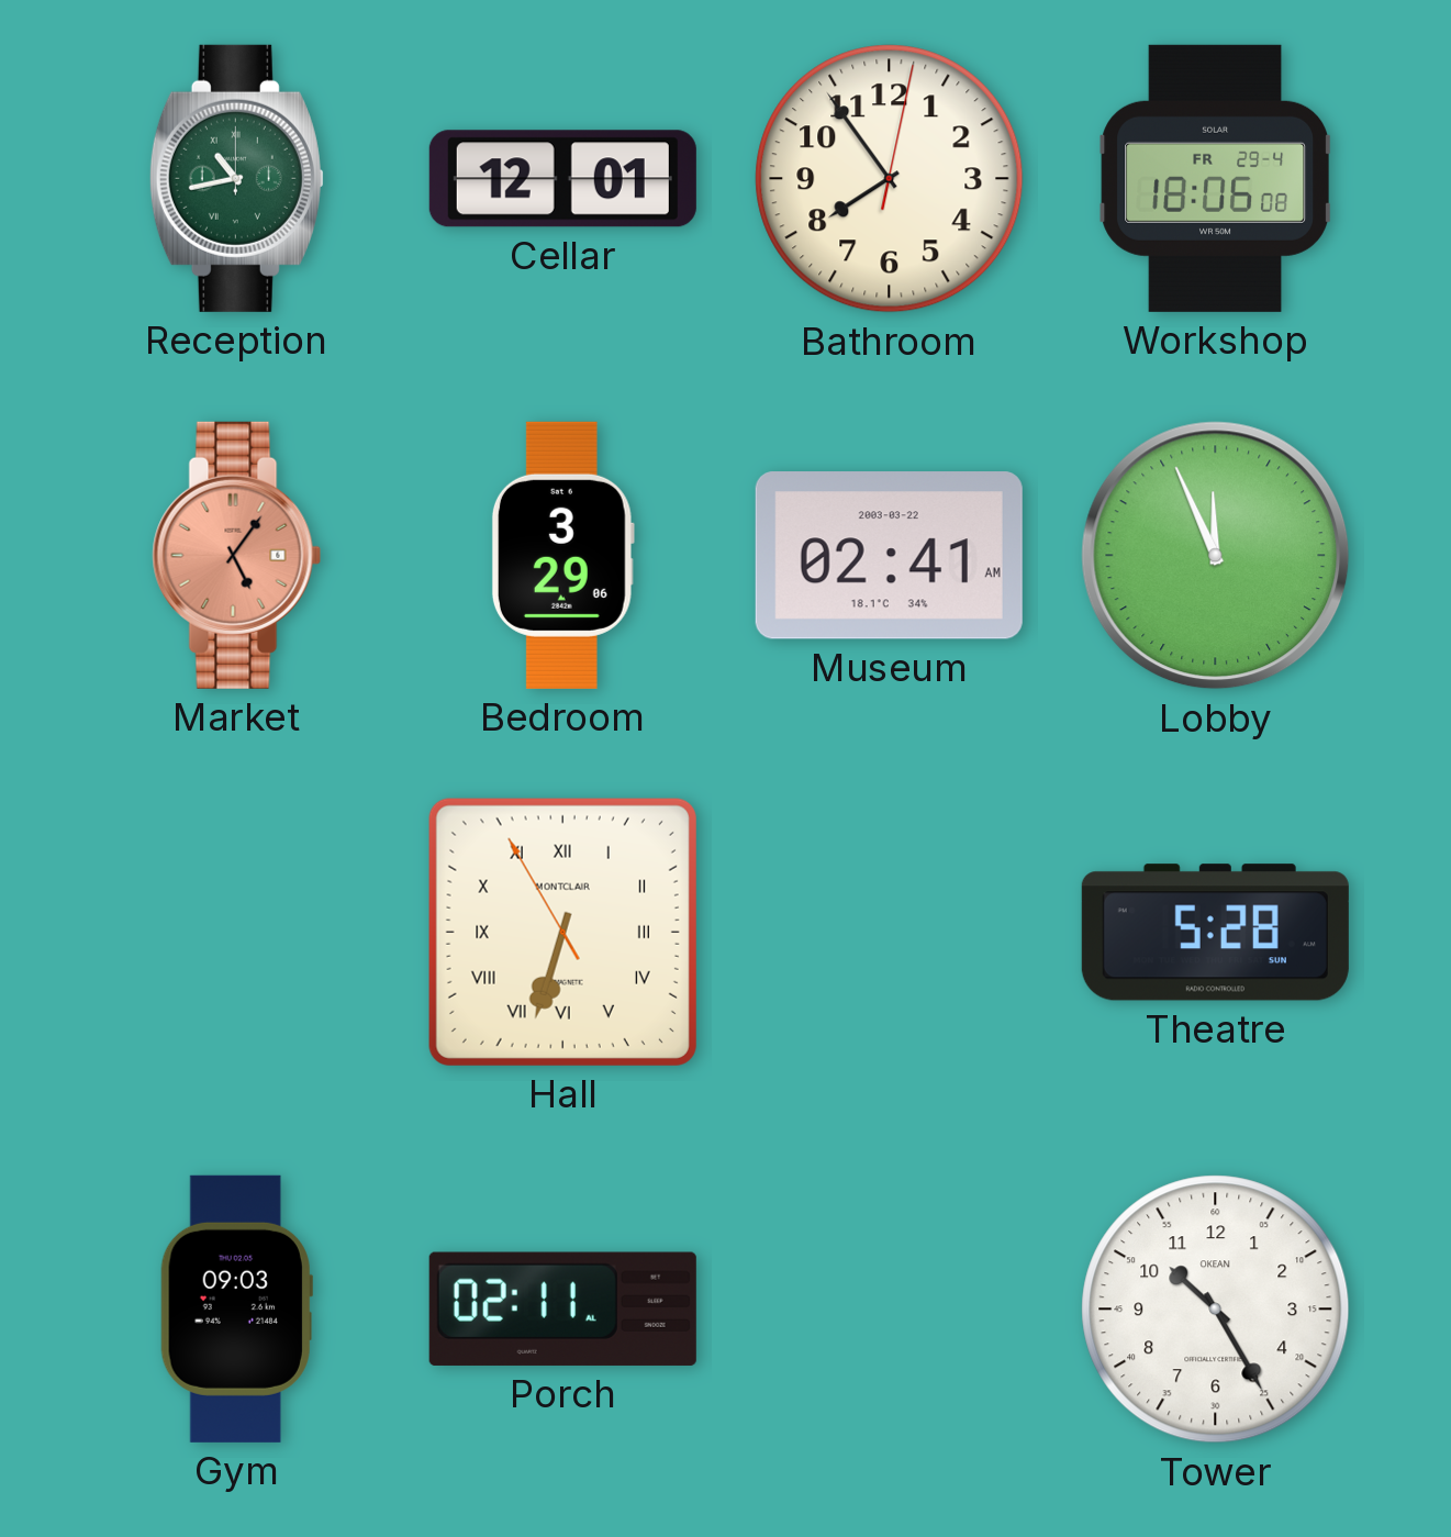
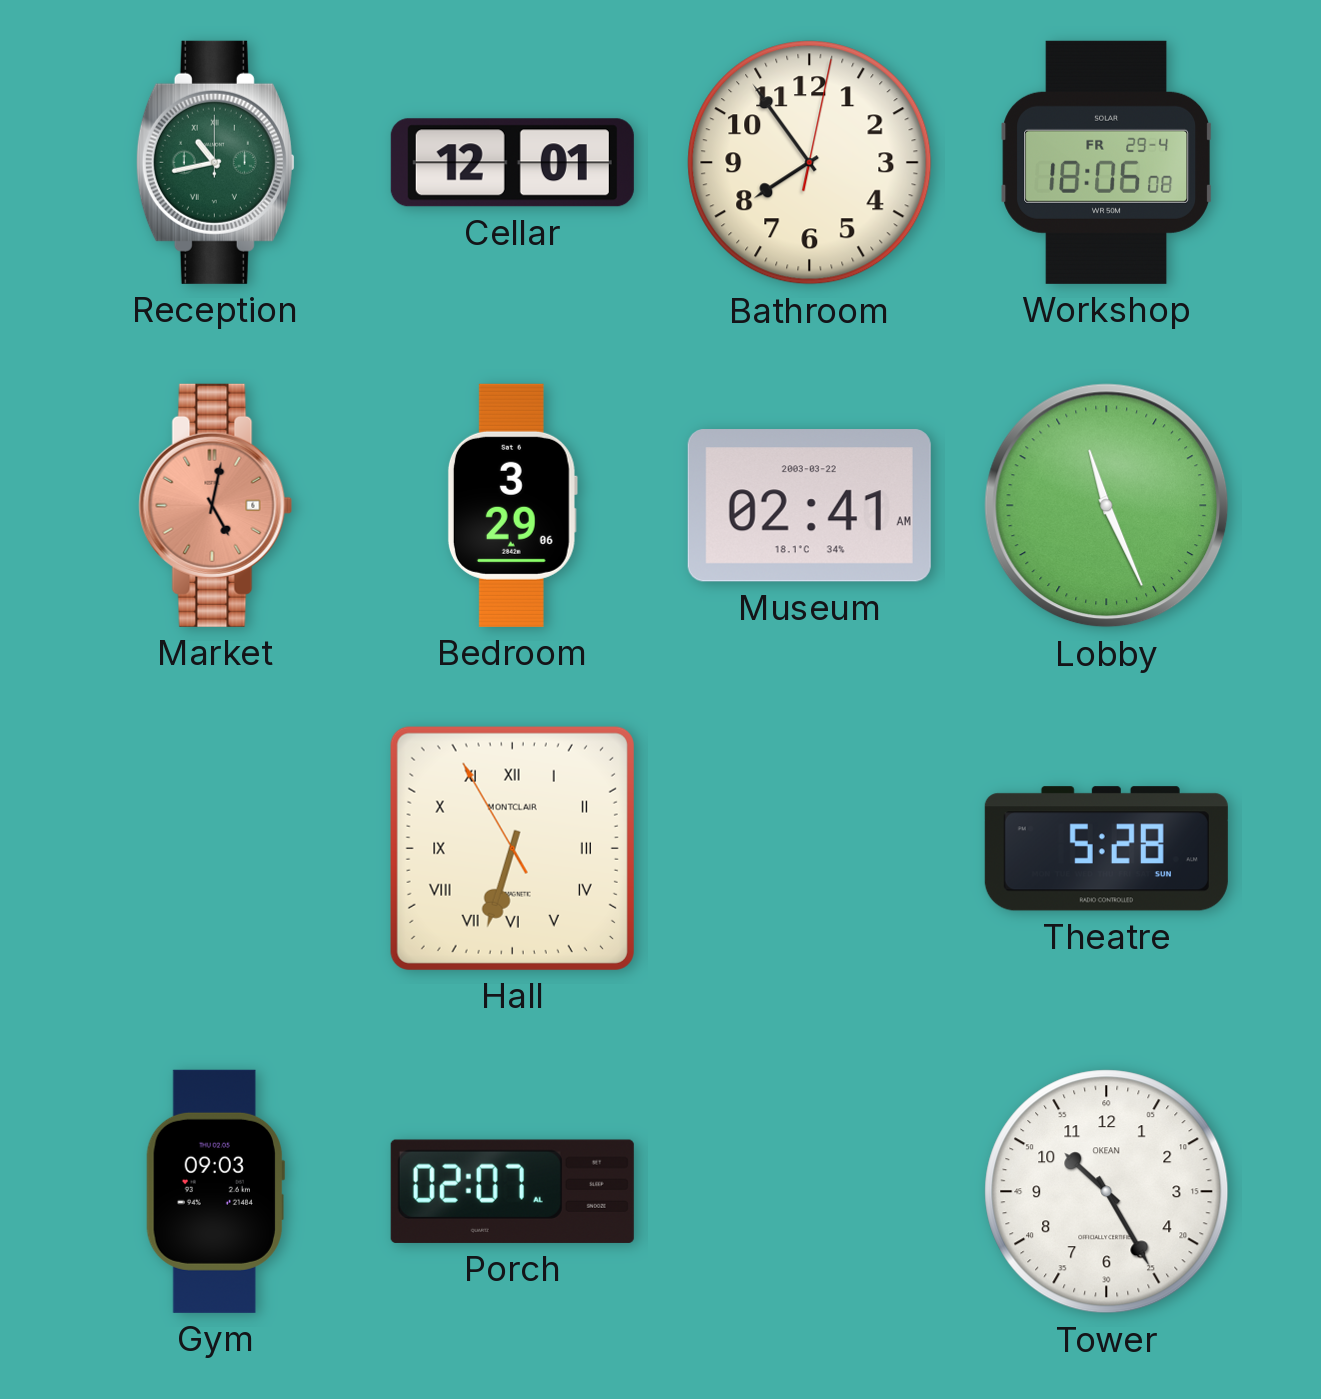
Market: 5:06 -> 5:02 (216, 505)
Lobby: 11:56 -> 11:26 (1107, 506)
Porch: 02:11 -> 02:07 (512, 1191)
